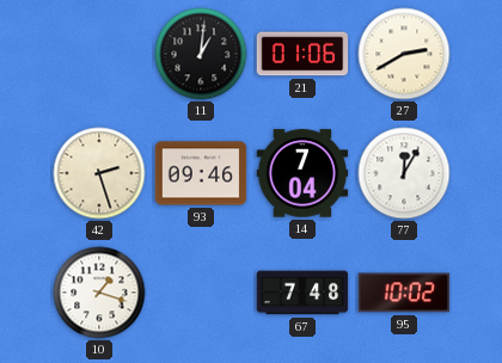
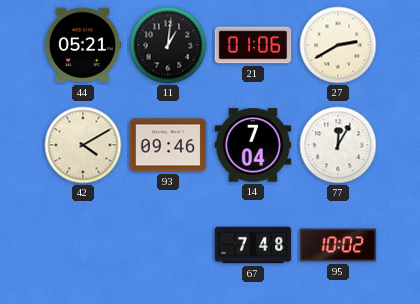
44: none -> 05:21 (83, 45)
42: 2:27 -> 4:10 (83, 145)
10: 1:18 -> none (99, 293)
